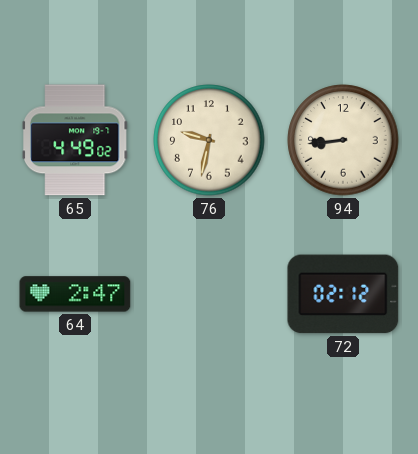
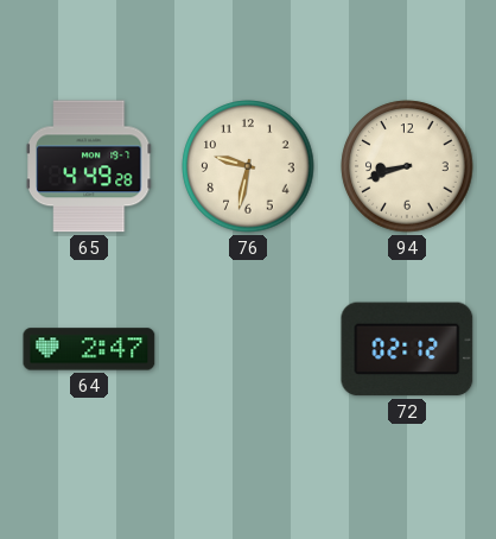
65: 4:49:02 -> 4:49:28 (89, 166)
94: 8:44 -> 8:42 (407, 166)
